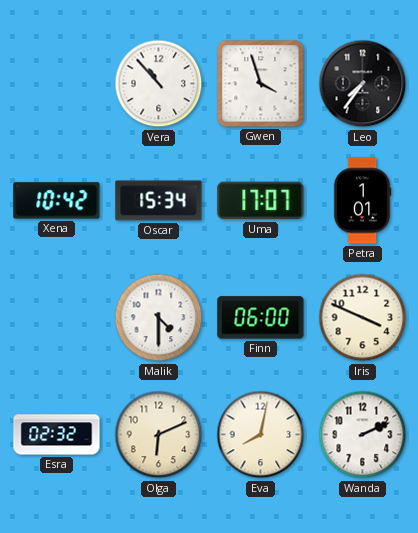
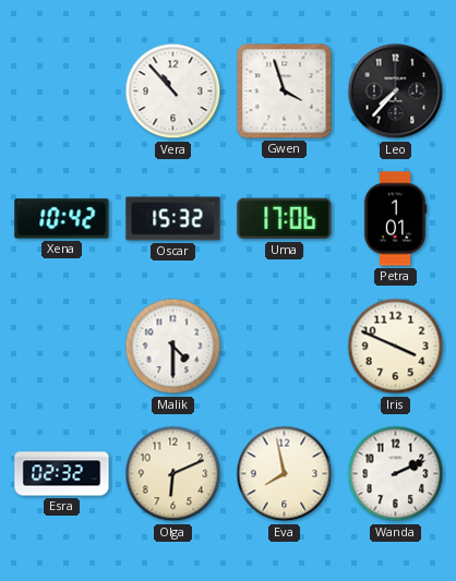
Leo: 7:36 -> 7:37 (396, 92)
Oscar: 15:34 -> 15:32 (173, 219)
Uma: 17:07 -> 17:06 (285, 219)
Finn: 06:00 -> none (261, 318)
Eva: 8:02 -> 7:58 (285, 474)
